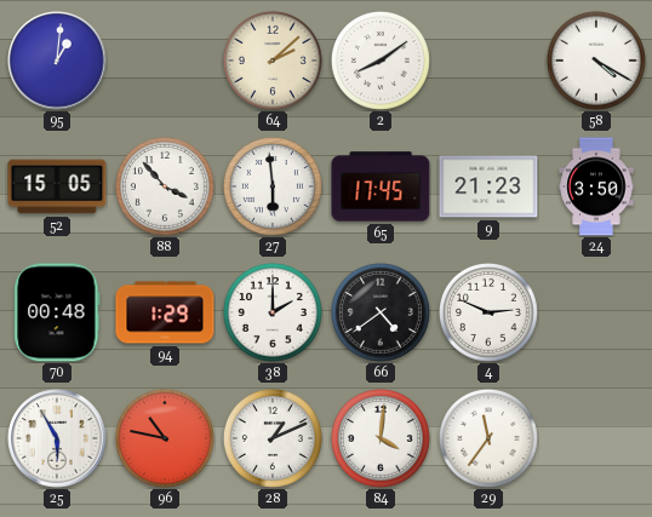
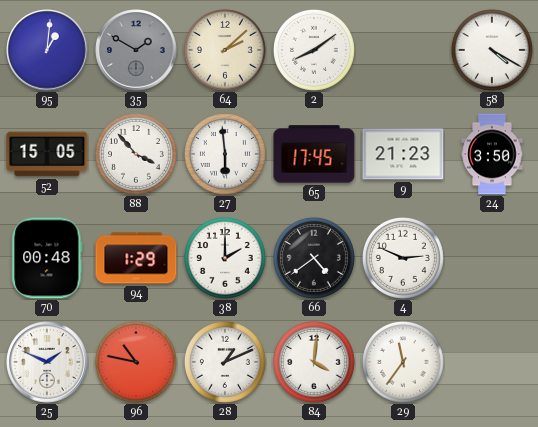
35: none -> 1:50 (136, 50)
25: 5:55 -> 1:49 (47, 362)
